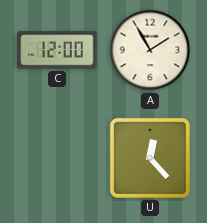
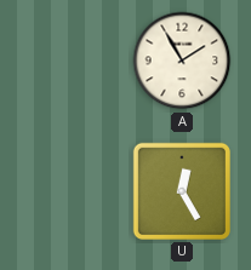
C: 12:00 -> none (57, 50)
U: 12:23 -> 12:25 (182, 191)
